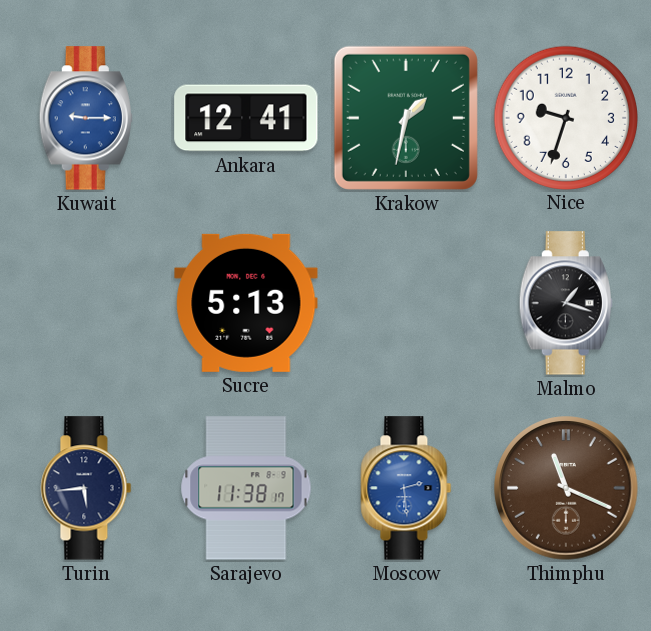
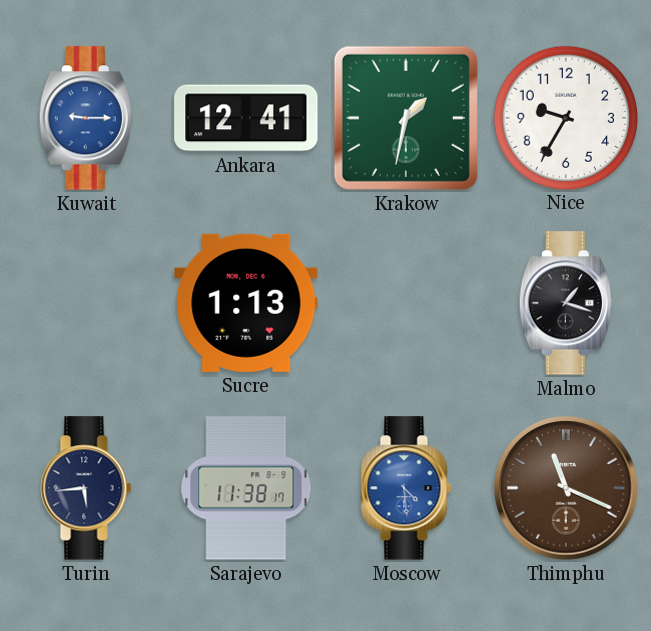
Nice: 9:33 -> 9:35 (565, 117)
Sucre: 5:13 -> 1:13 (246, 303)
Moscow: 2:29 -> 4:29 (406, 488)
